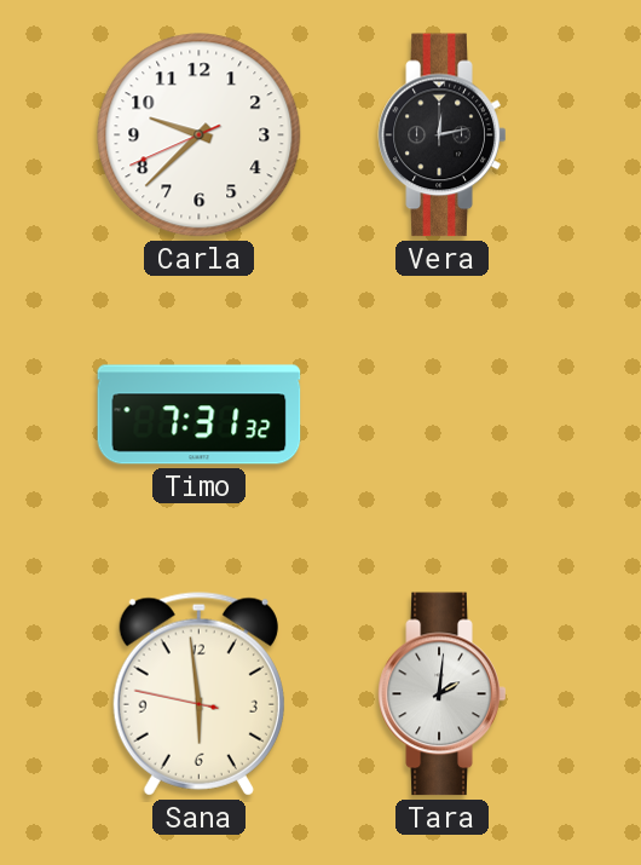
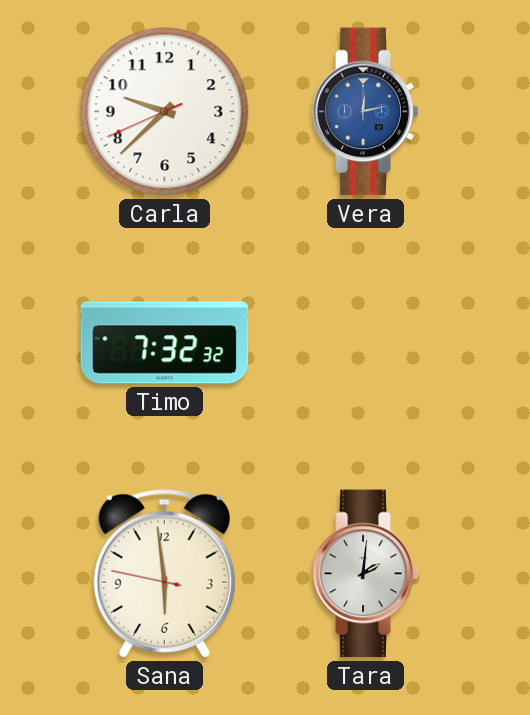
Vera dial: black -> blue (366, 112)
Timo: 7:31 -> 7:32 (165, 343)
